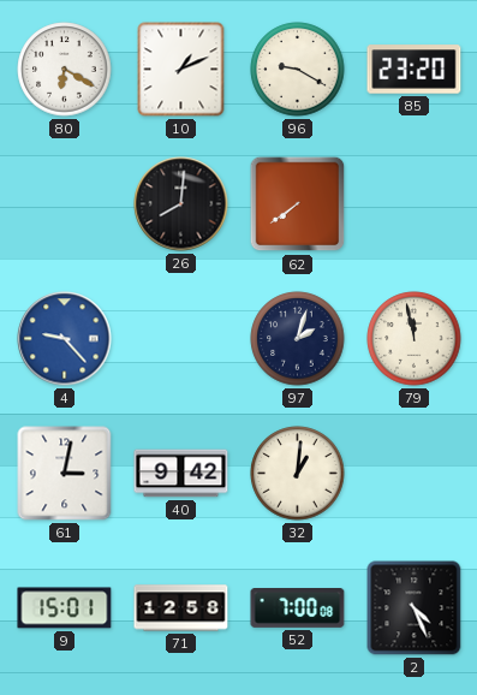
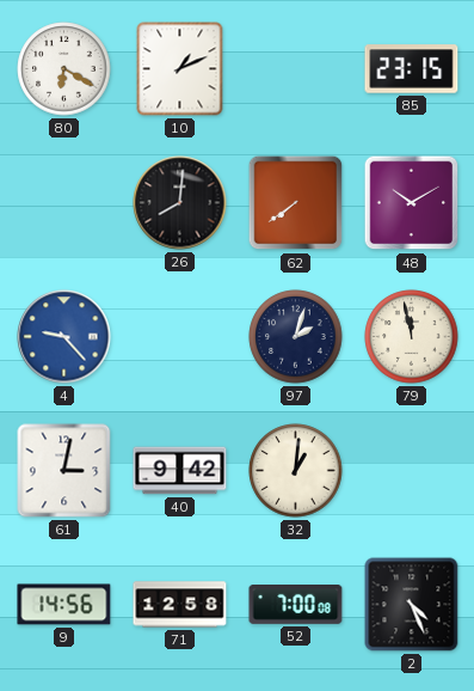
96: 9:20 -> none (298, 70)
85: 23:20 -> 23:15 (412, 69)
48: none -> 10:10 (412, 203)
9: 15:01 -> 14:56 (64, 605)
